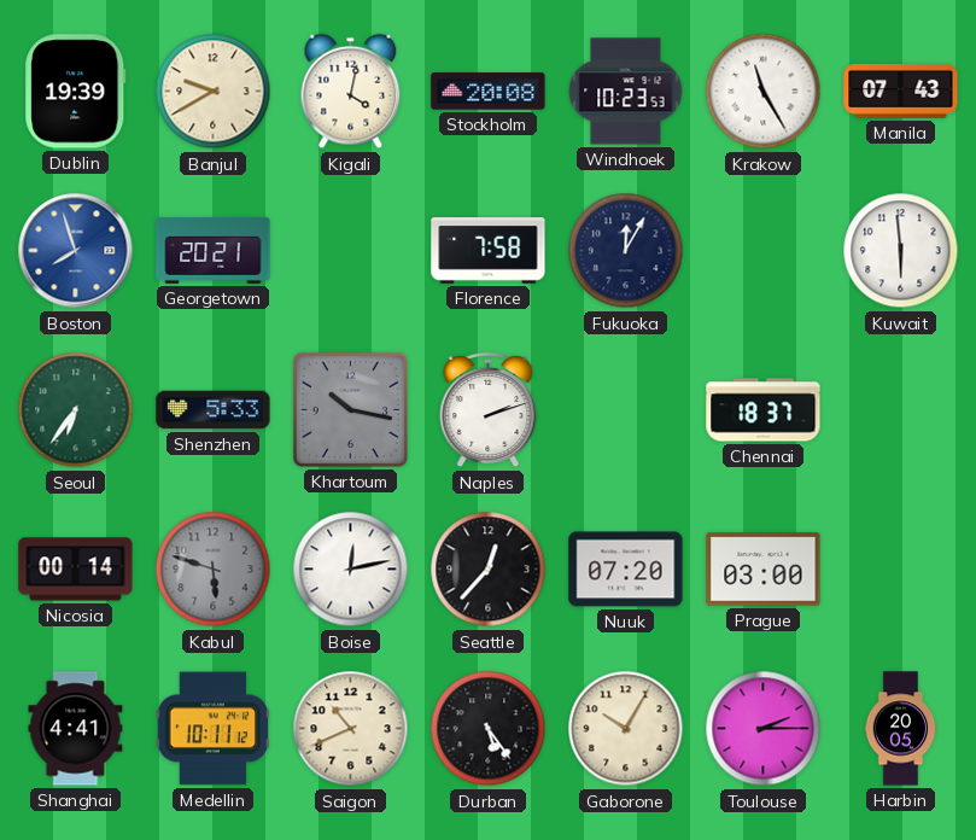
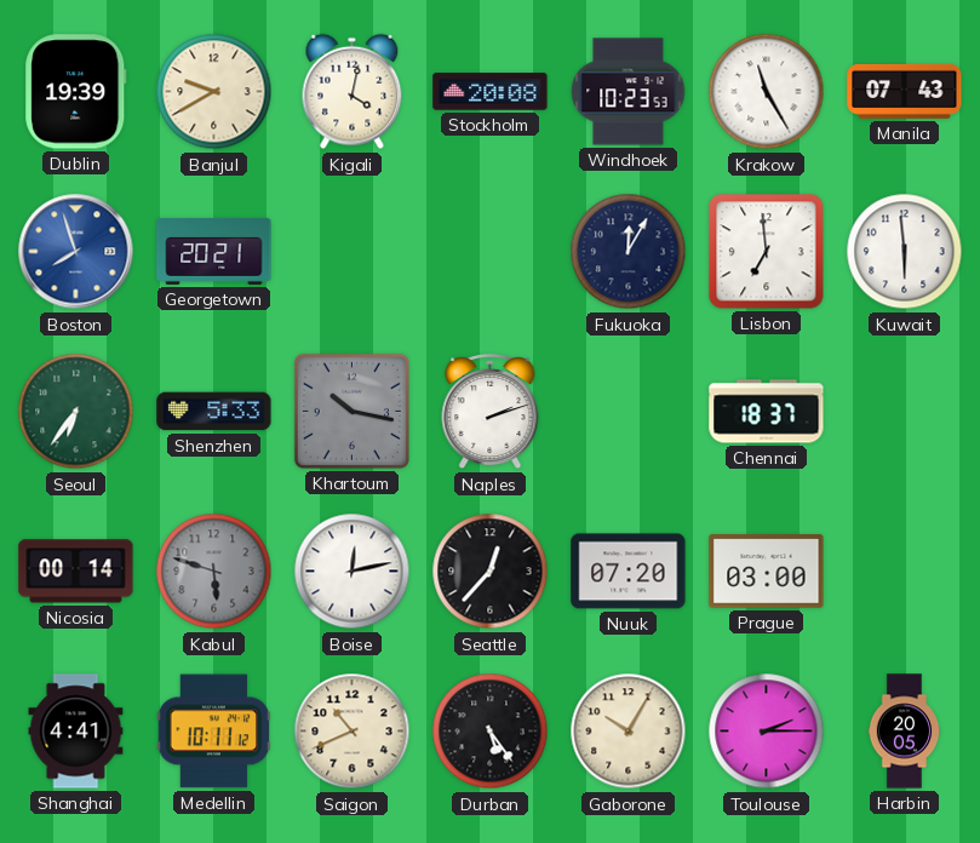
Florence: 7:58 -> none (489, 251)
Lisbon: none -> 6:59 (767, 252)
